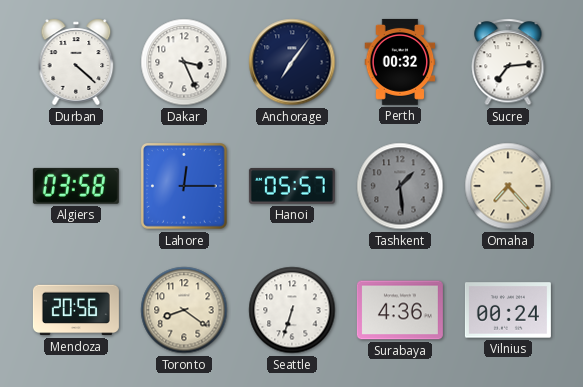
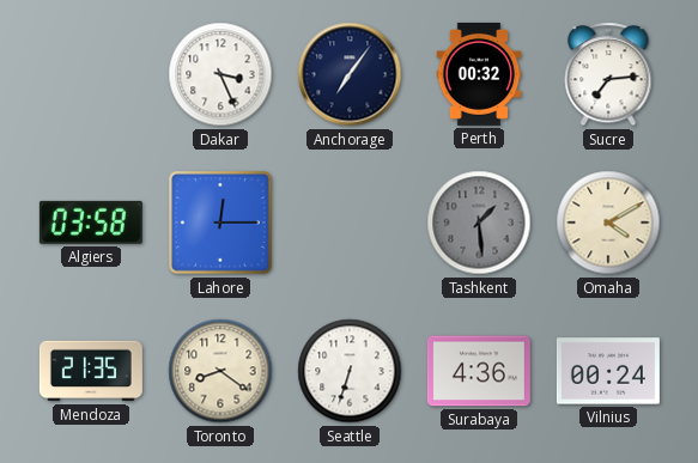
Durban: 4:22 -> none (76, 62)
Hanoi: 05:57 -> none (292, 186)
Omaha: 7:23 -> 4:10 (608, 223)
Mendoza: 20:56 -> 21:35 (91, 371)
